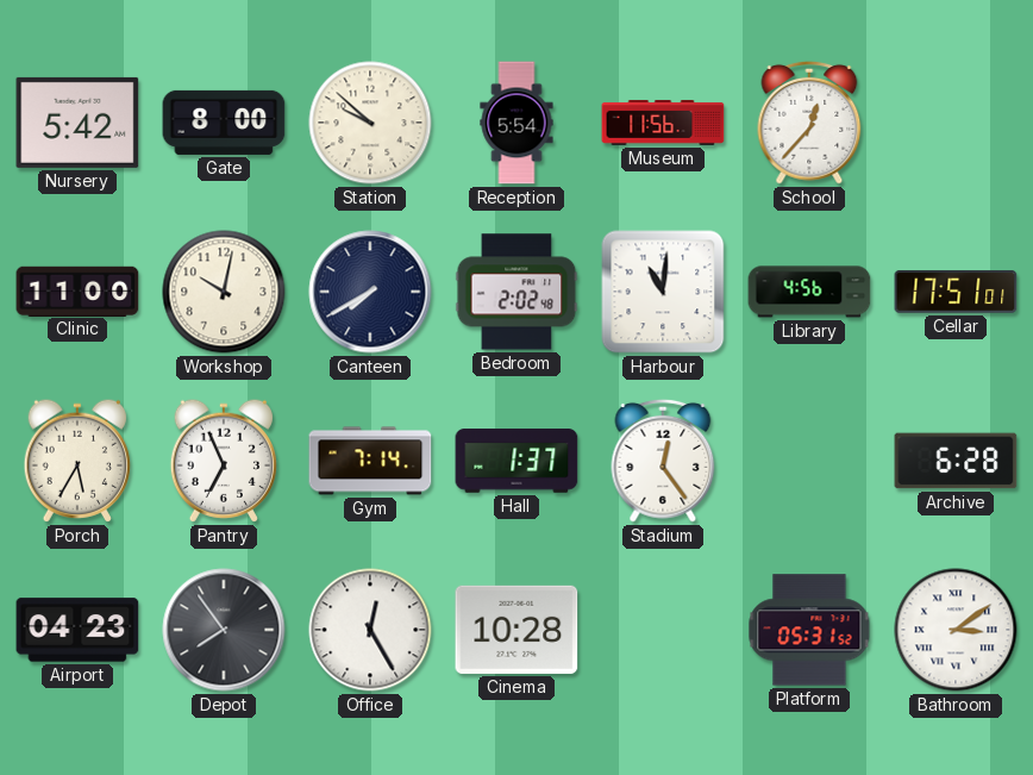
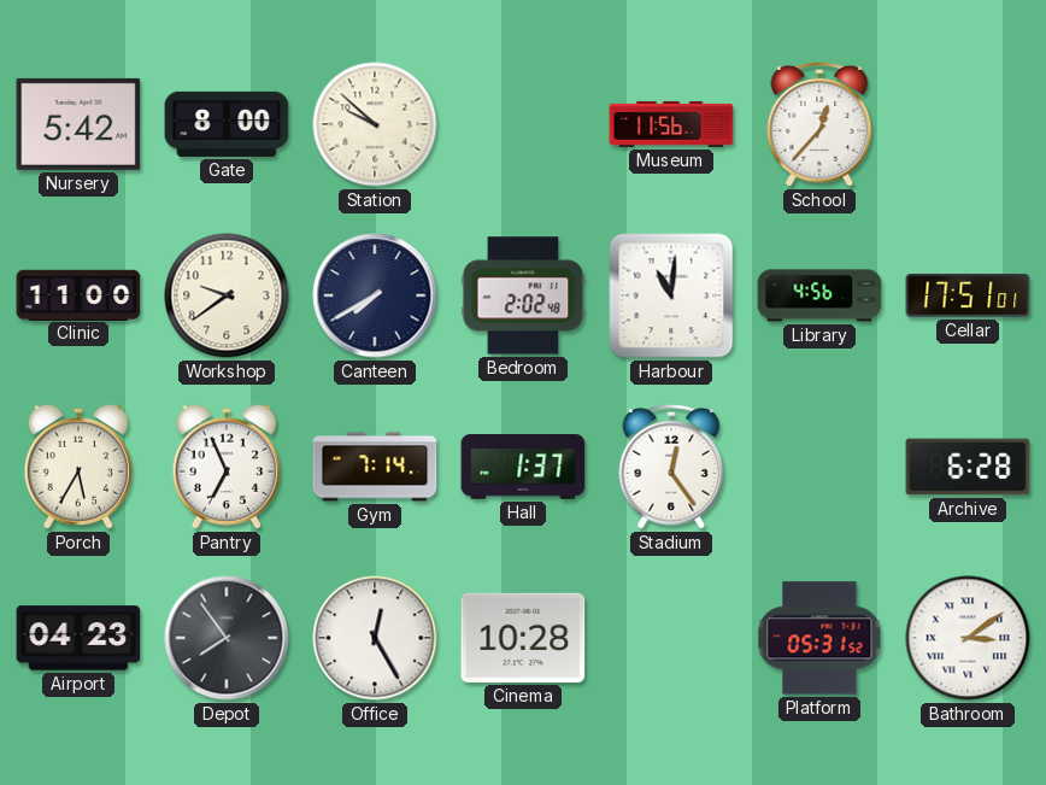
Reception: 5:54 -> none (516, 123)
Workshop: 10:02 -> 9:39 (227, 295)
